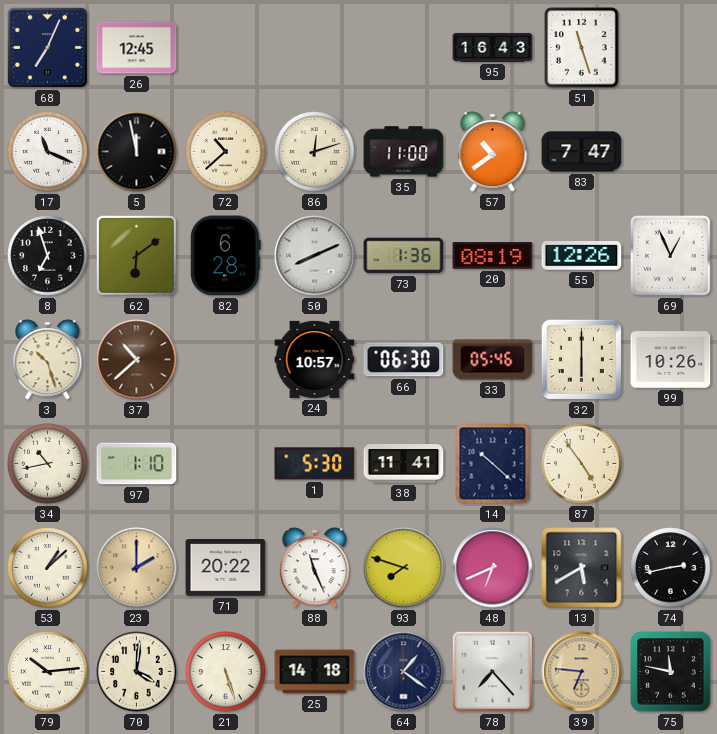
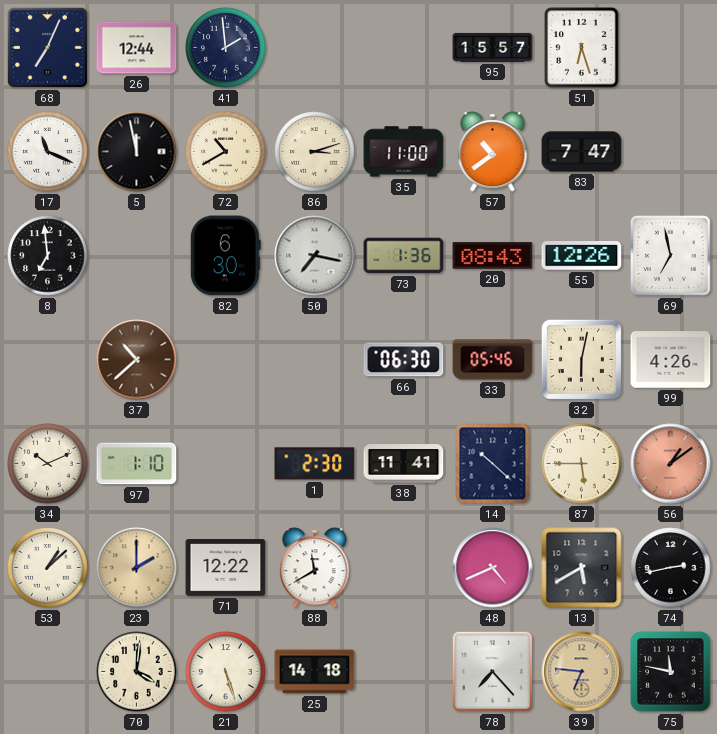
26: 12:45 -> 12:44 (137, 48)
41: none -> 1:59 (226, 48)
95: 16:43 -> 15:57 (493, 47)
51: 11:27 -> 6:27 (582, 48)
72: 10:38 -> 10:40 (226, 152)
86: 12:12 -> 3:12 (315, 152)
8: 6:57 -> 6:59 (48, 256)
62: 6:09 -> none (136, 255)
82: 6:28 -> 6:30 (225, 256)
50: 8:11 -> 7:17 (315, 256)
20: 08:19 -> 08:43 (493, 256)
69: 12:56 -> 6:58 (671, 256)
3: 10:27 -> none (48, 360)
24: 10:57 -> none (315, 359)
32: 6:00 -> 6:02 (581, 359)
99: 10:26 -> 4:26 (671, 360)
34: 10:43 -> 10:11 (48, 464)
1: 5:30 -> 2:30 (315, 464)
87: 4:54 -> 5:45 (582, 464)
56: none -> 1:09 (671, 464)
71: 20:22 -> 12:22 (226, 568)
88: 11:26 -> 11:40 (315, 568)
93: 7:48 -> none (404, 568)
48: 6:41 -> 4:41 (493, 568)
79: 10:14 -> none (48, 672)
64: 1:21 -> none (404, 672)
